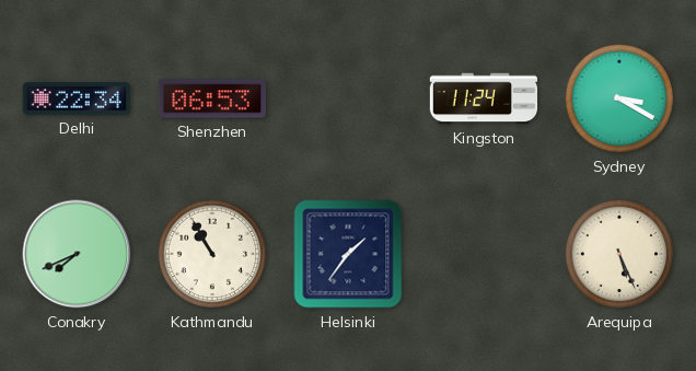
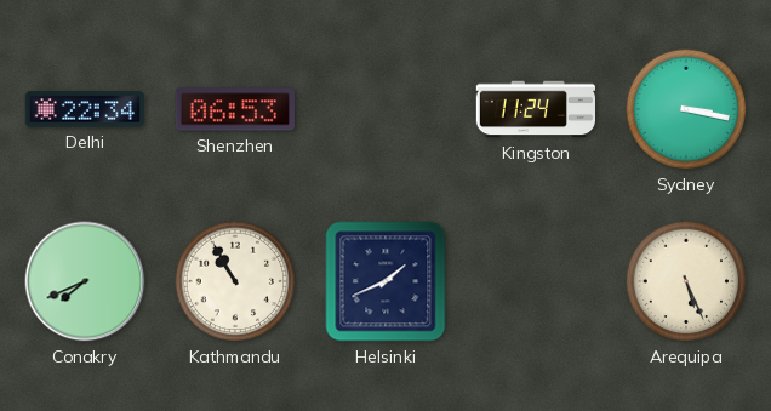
Sydney: 3:20 -> 3:17 (686, 109)
Helsinki: 1:36 -> 1:41 (385, 281)
